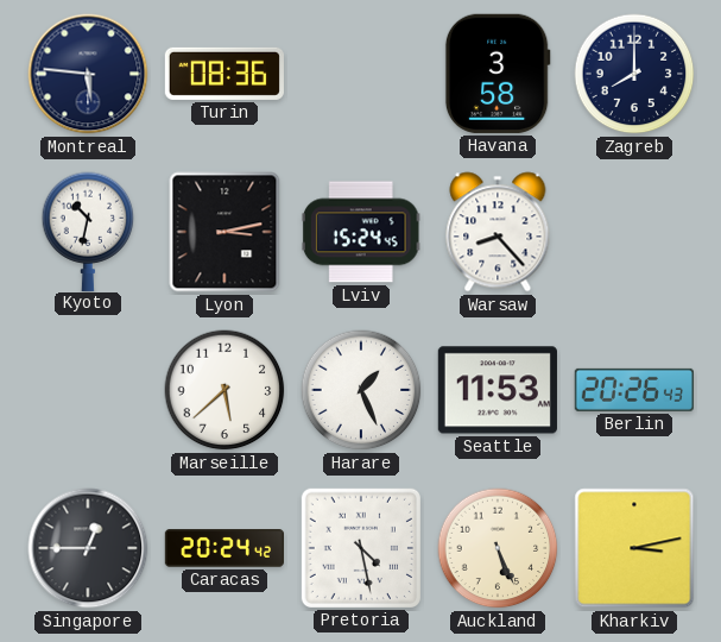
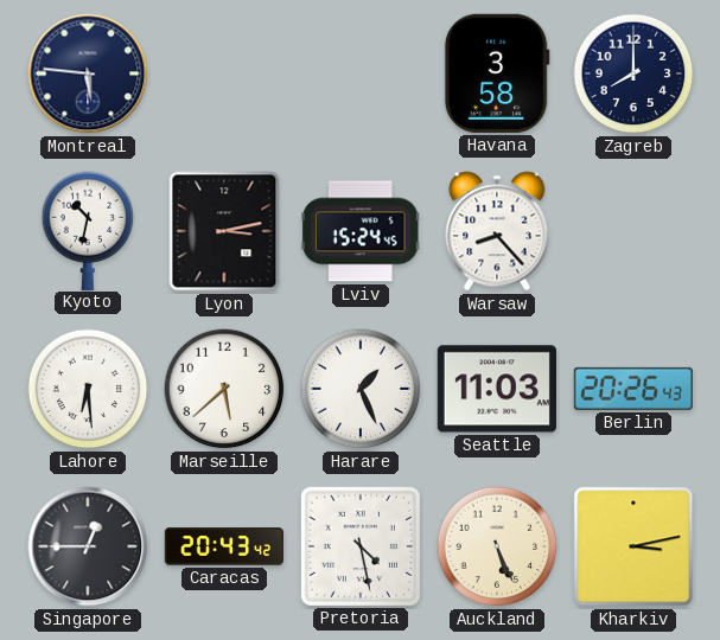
Turin: 08:36 -> none (224, 74)
Lahore: none -> 6:29 (88, 389)
Seattle: 11:53 -> 11:03 (497, 389)
Caracas: 20:24 -> 20:43 (224, 546)
